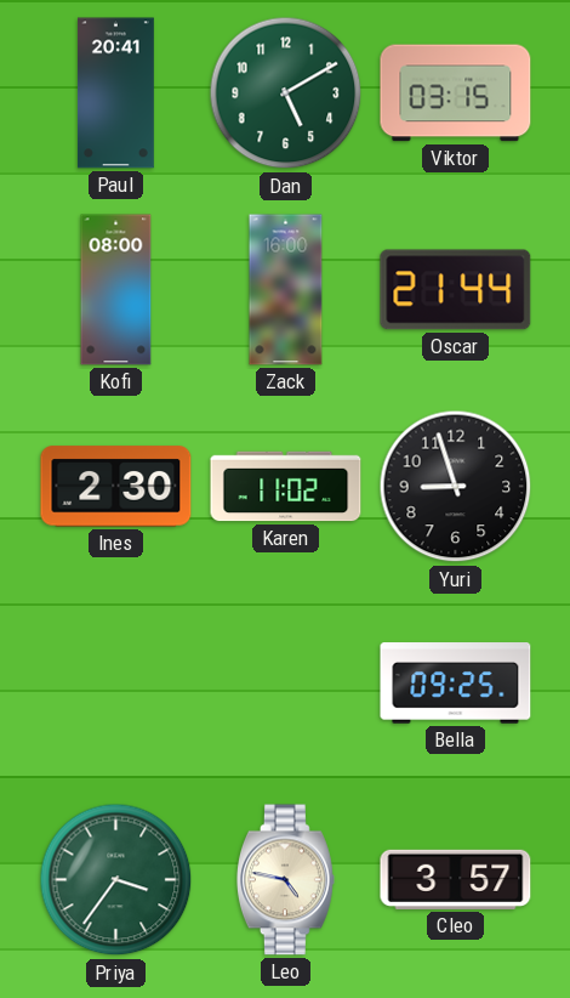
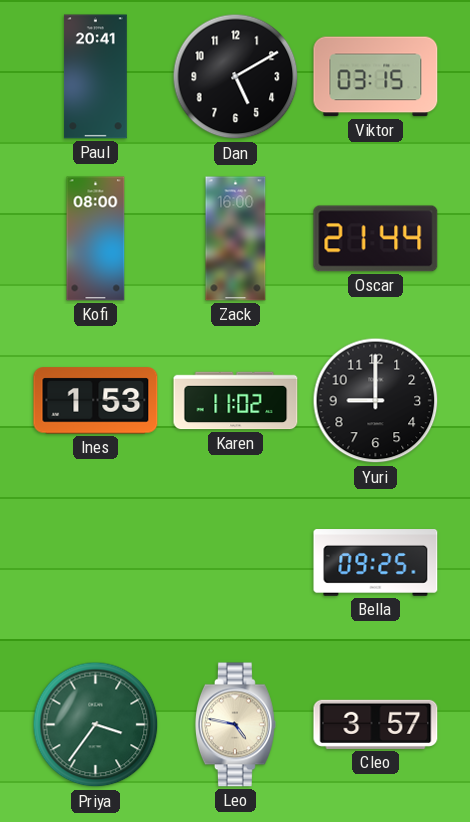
Dan dial: green -> black (236, 77)
Ines: 2:30 -> 1:53 (96, 401)
Yuri: 8:57 -> 9:00 (376, 401)
